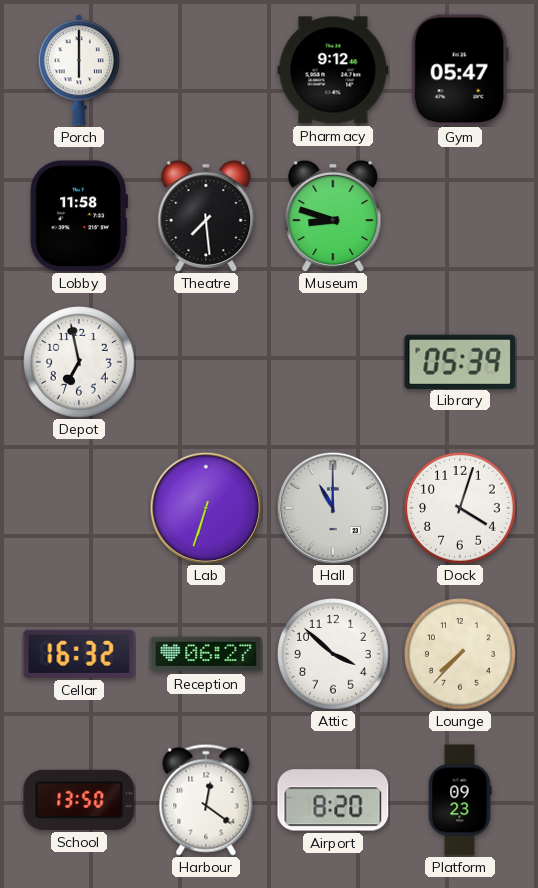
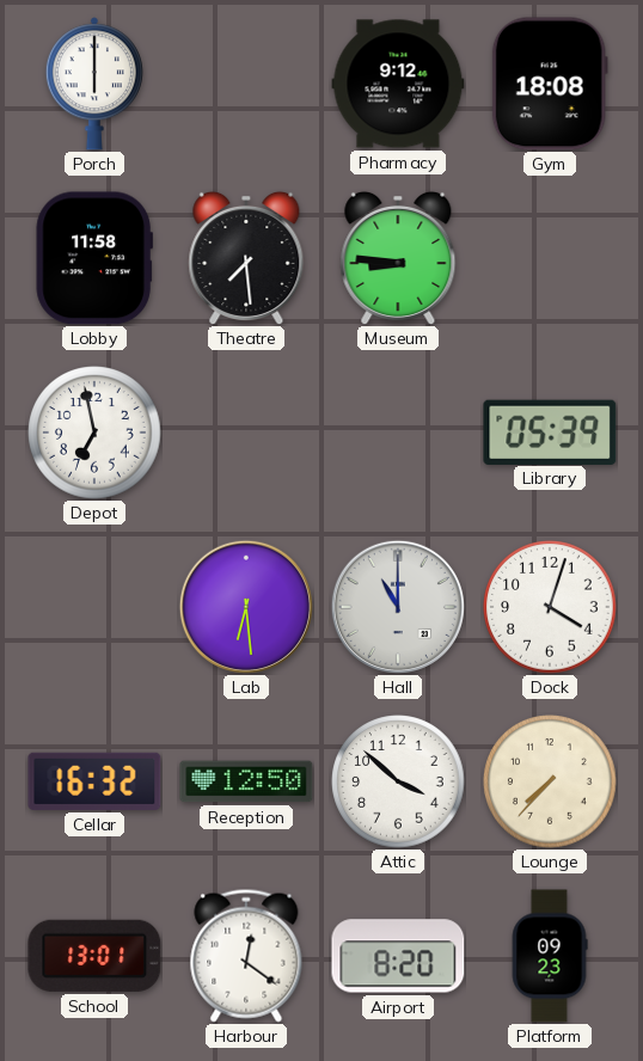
Gym: 05:47 -> 18:08 (550, 84)
Museum: 8:48 -> 8:46 (398, 257)
Lab: 6:33 -> 6:29 (246, 607)
Reception: 06:27 -> 12:50 (246, 781)
School: 13:50 -> 13:01 (94, 956)
